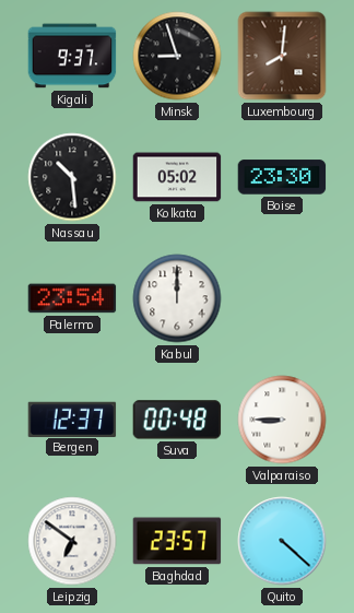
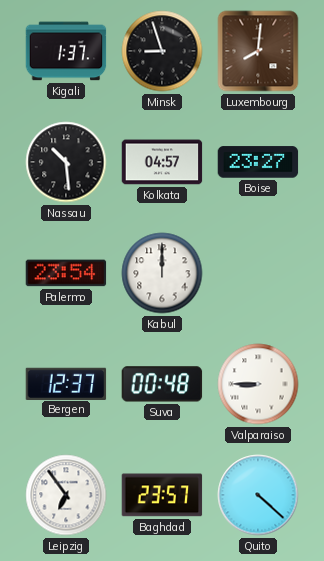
Kigali: 9:37 -> 1:37 (66, 51)
Kolkata: 05:02 -> 04:57 (162, 162)
Boise: 23:30 -> 23:27 (258, 162)
Leipzig: 6:51 -> 6:54 (66, 495)
